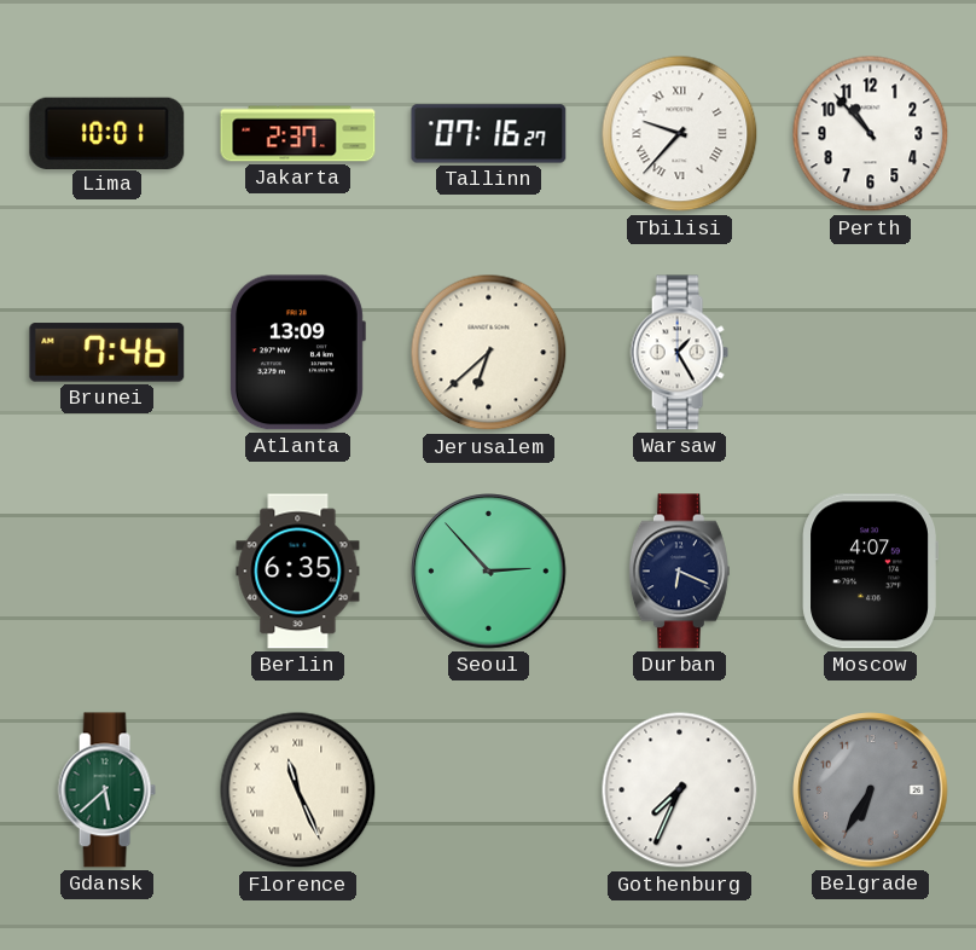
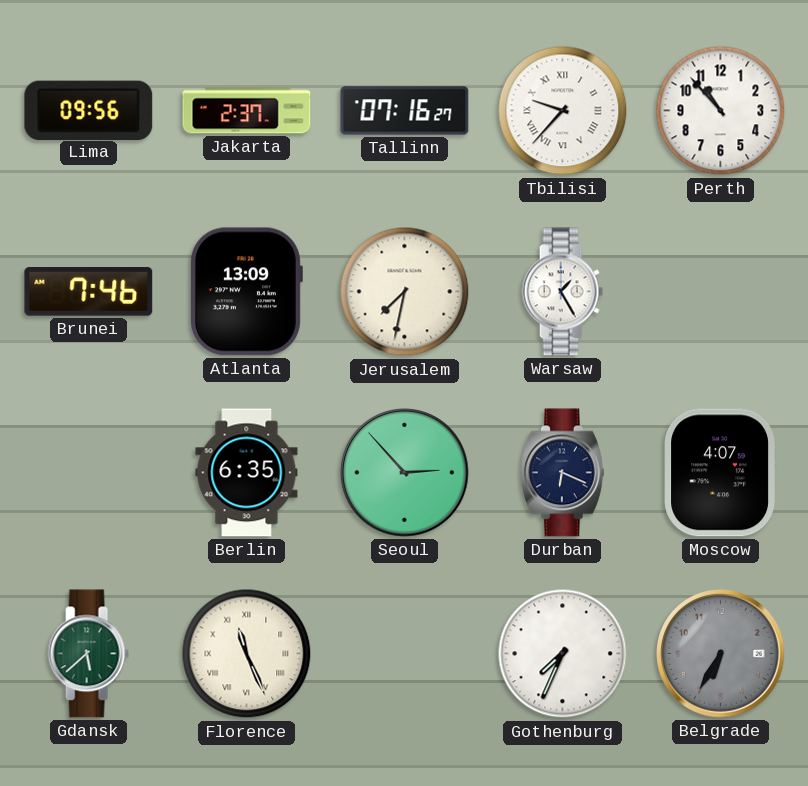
Lima: 10:01 -> 09:56 (89, 110)
Jerusalem: 6:38 -> 7:32 (405, 292)
